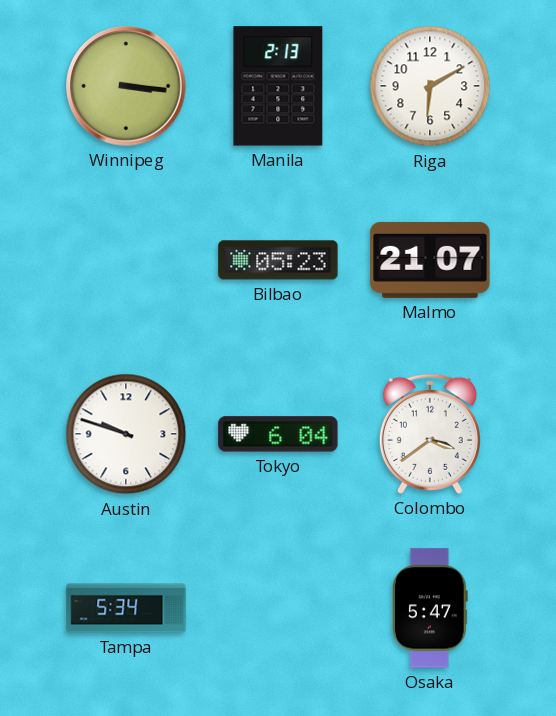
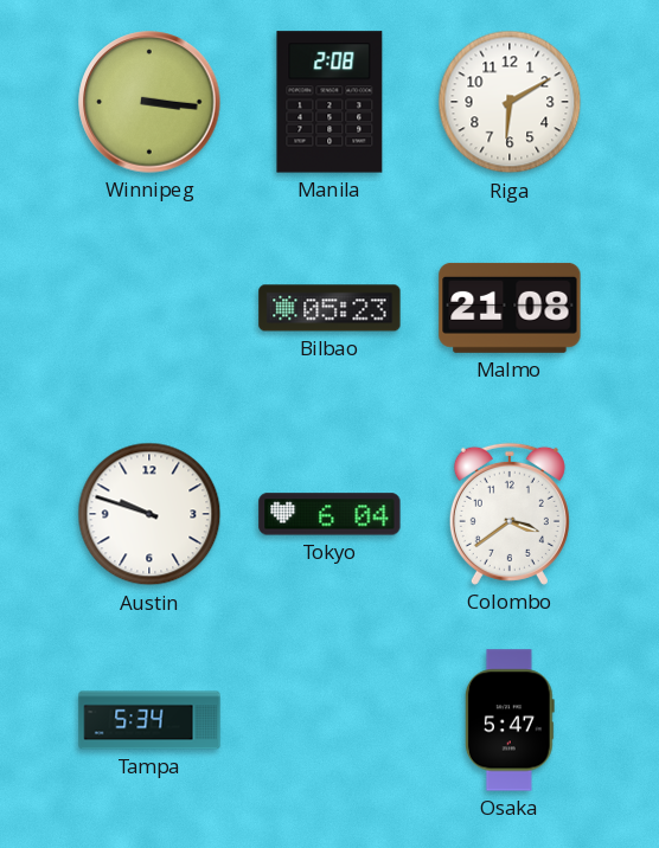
Manila: 2:13 -> 2:08 (329, 102)
Malmo: 21:07 -> 21:08 (510, 308)
